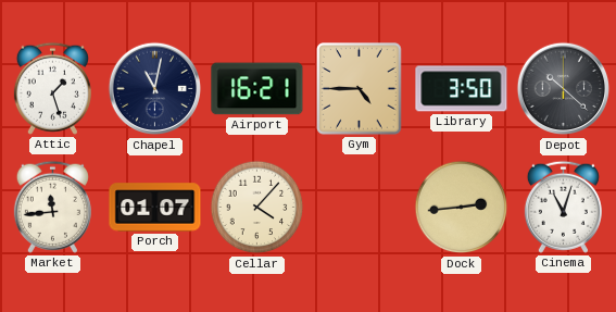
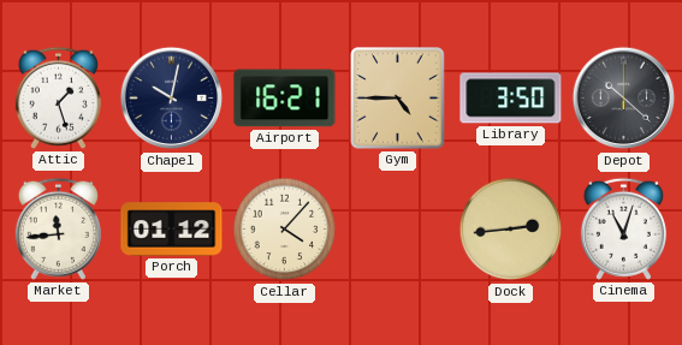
Chapel: 11:02 -> 10:02 (172, 99)
Porch: 01:07 -> 01:12 (172, 230)
